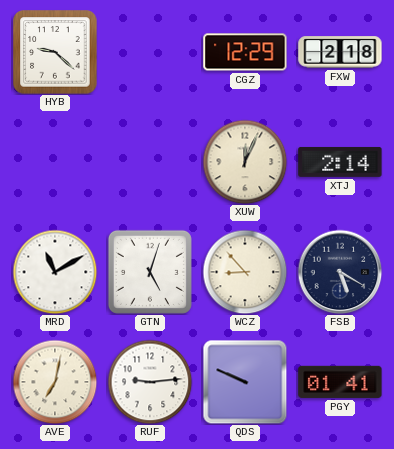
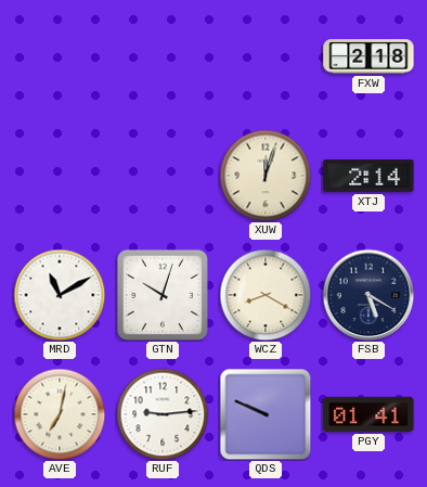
HYB: 9:22 -> none (55, 52)
CGZ: 12:29 -> none (245, 52)
XUW: 12:04 -> 12:03 (266, 176)
GTN: 5:03 -> 10:03 (163, 295)
WCZ: 8:53 -> 8:20 (266, 295)
